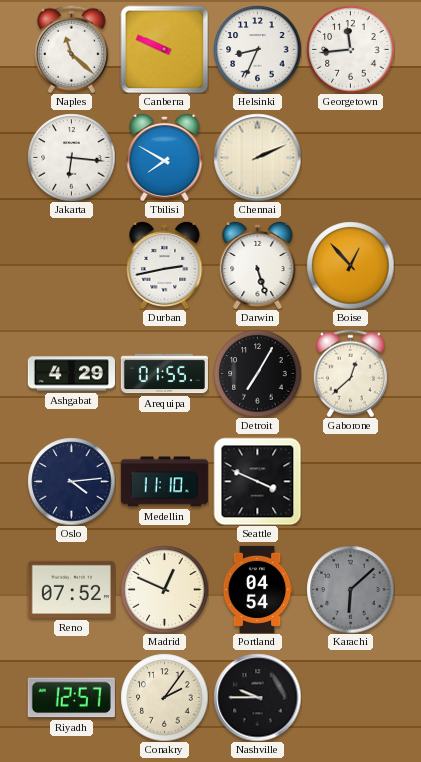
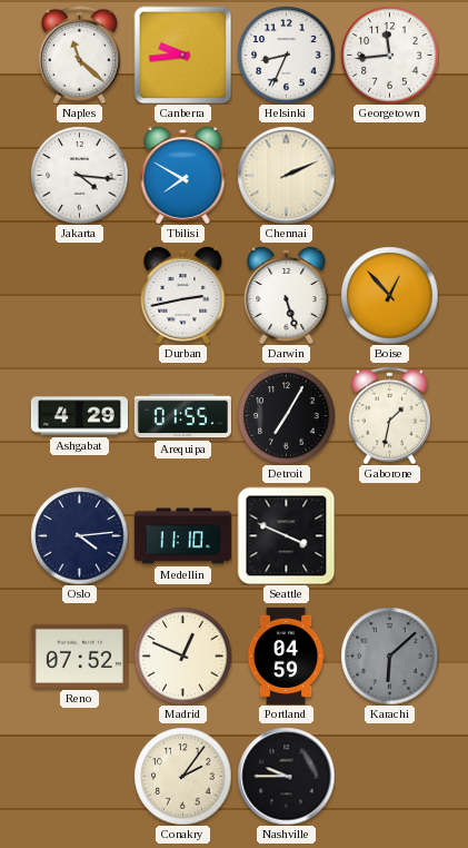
Canberra: 9:49 -> 9:44 (182, 55)
Jakarta: 6:16 -> 4:16 (79, 175)
Gaborone: 12:38 -> 1:32 (389, 415)
Portland: 04:54 -> 04:59 (286, 655)
Riyadh: 12:57 -> none (71, 698)
